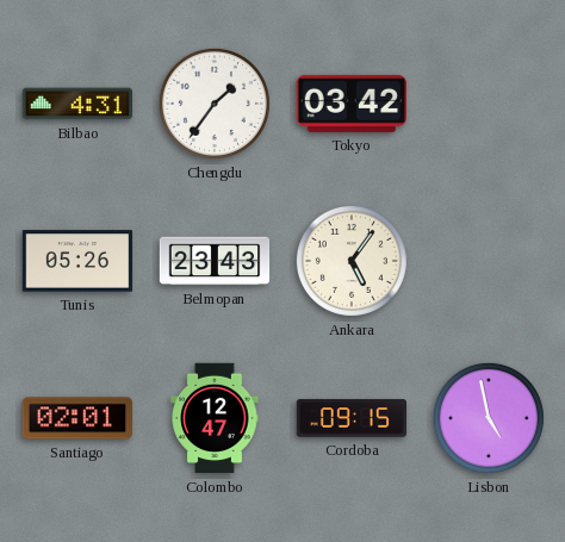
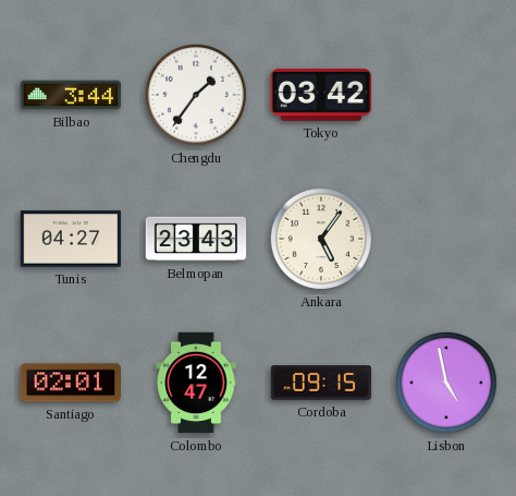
Bilbao: 4:31 -> 3:44 (70, 95)
Tunis: 05:26 -> 04:27 (71, 239)
